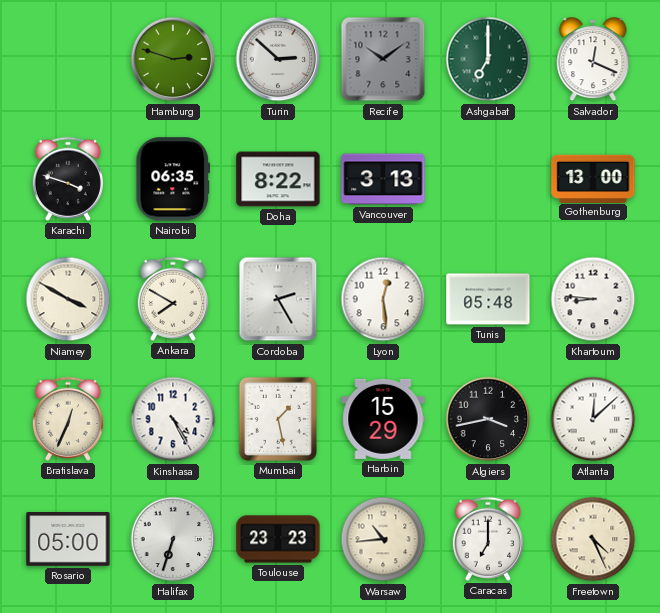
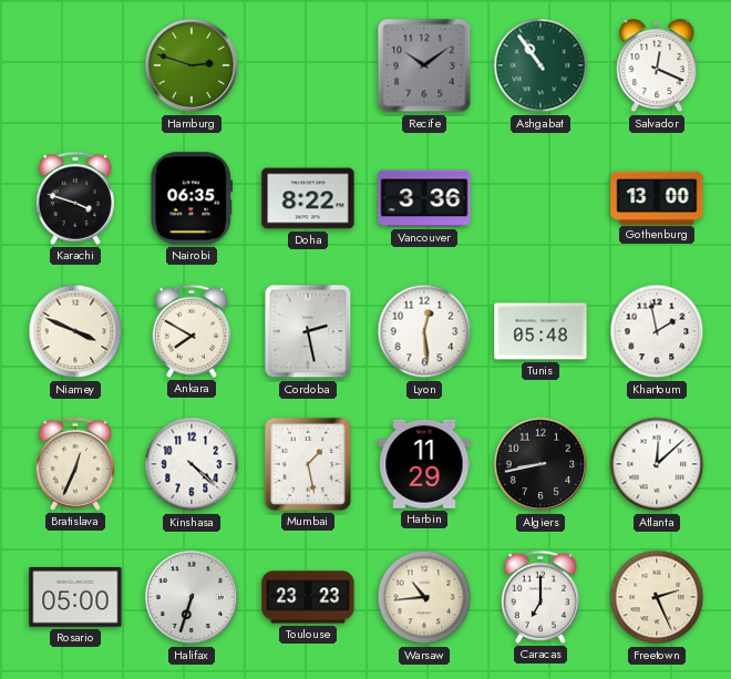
Turin: 2:52 -> none (278, 59)
Ashgabat: 7:00 -> 10:54 (540, 65)
Vancouver: 3:13 -> 3:36 (424, 198)
Niamey: 3:50 -> 3:49 (75, 331)
Cordoba: 2:25 -> 2:28 (308, 331)
Khartoum: 8:46 -> 1:58 (657, 331)
Kinshasa: 4:25 -> 4:22 (192, 464)
Harbin: 15:29 -> 11:29 (424, 464)
Algiers: 3:43 -> 8:43 (540, 464)
Freetown: 4:26 -> 2:26 (657, 597)
